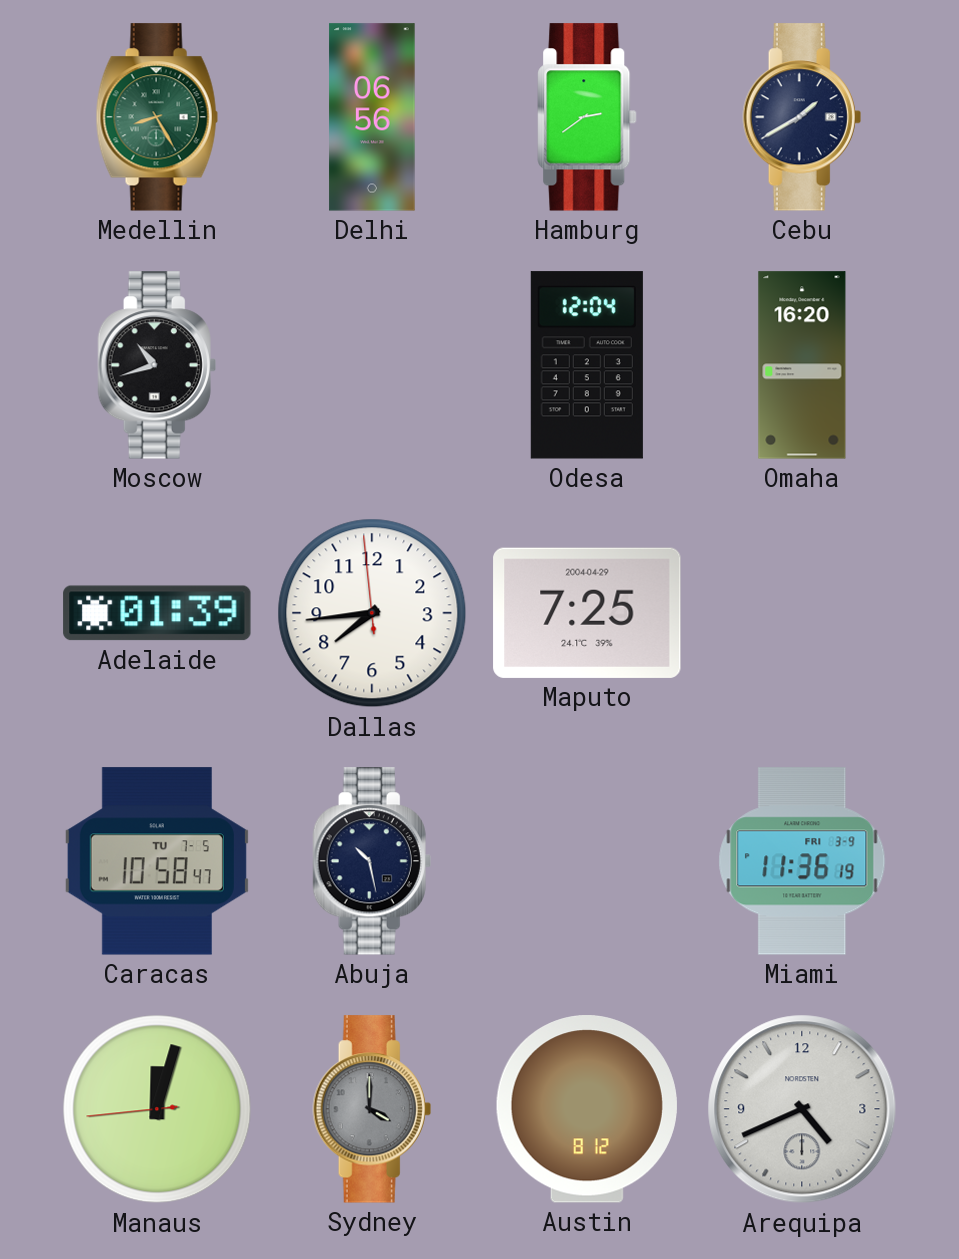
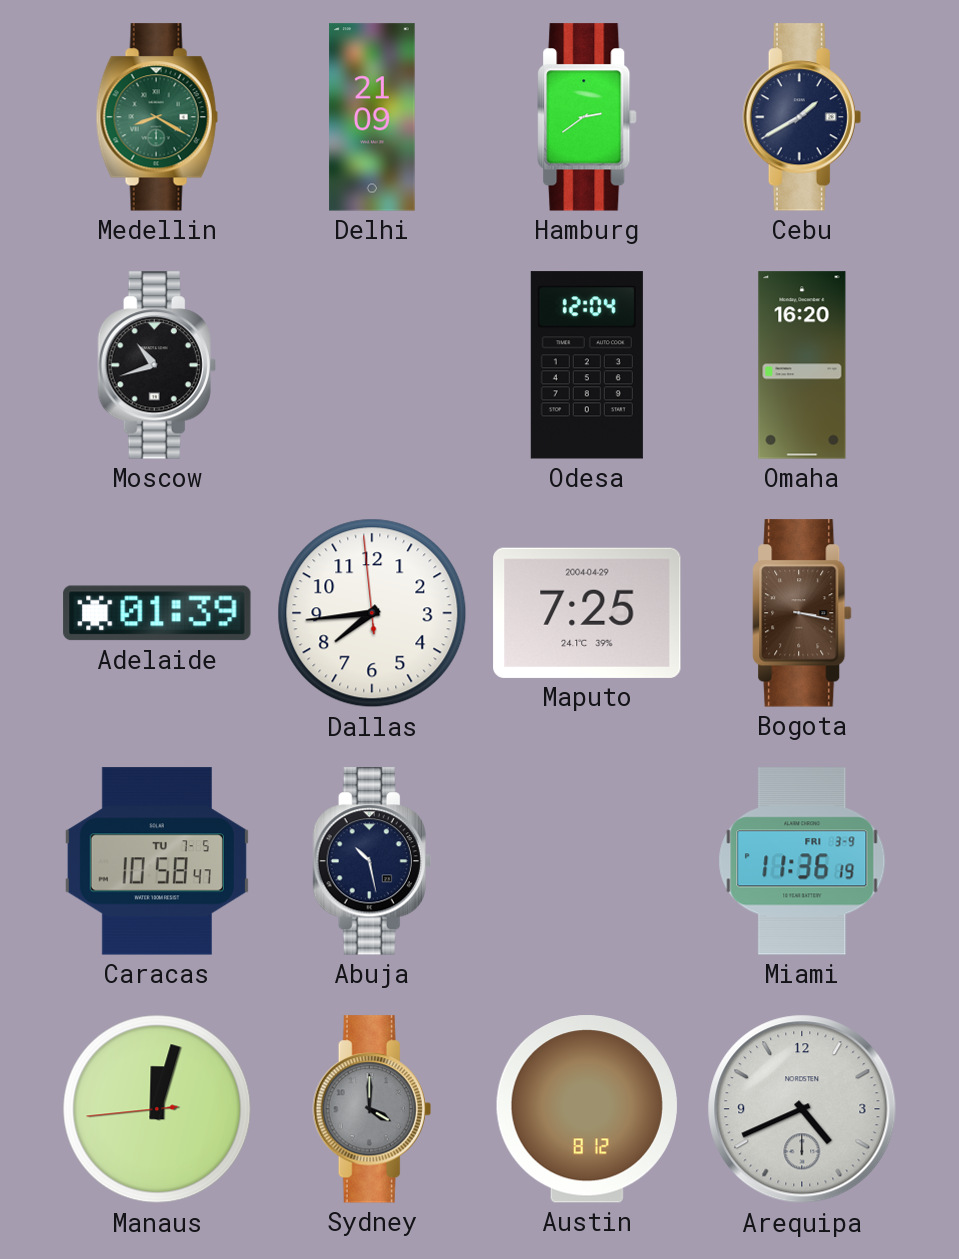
Medellin: 8:25 -> 8:20 (157, 117)
Delhi: 06:56 -> 21:09 (372, 117)
Bogota: none -> 3:17 (802, 613)
